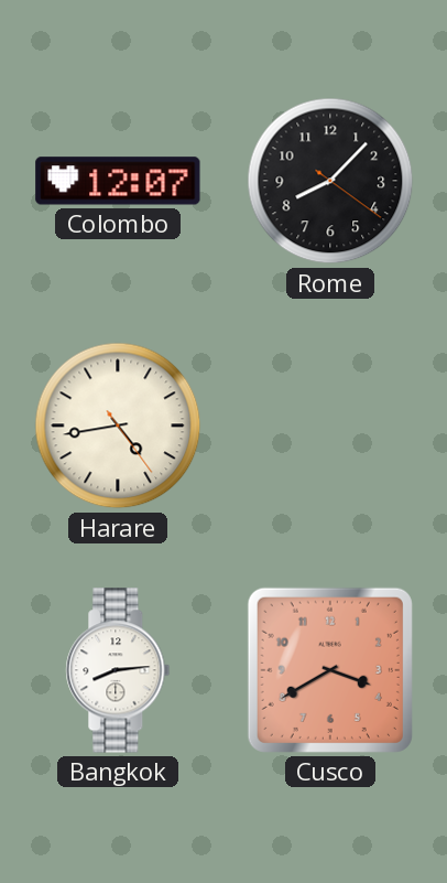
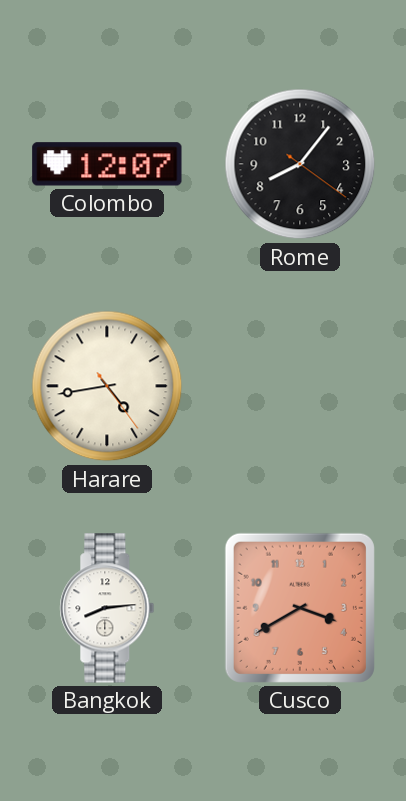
Rome: 8:07 -> 8:06 (300, 164)
